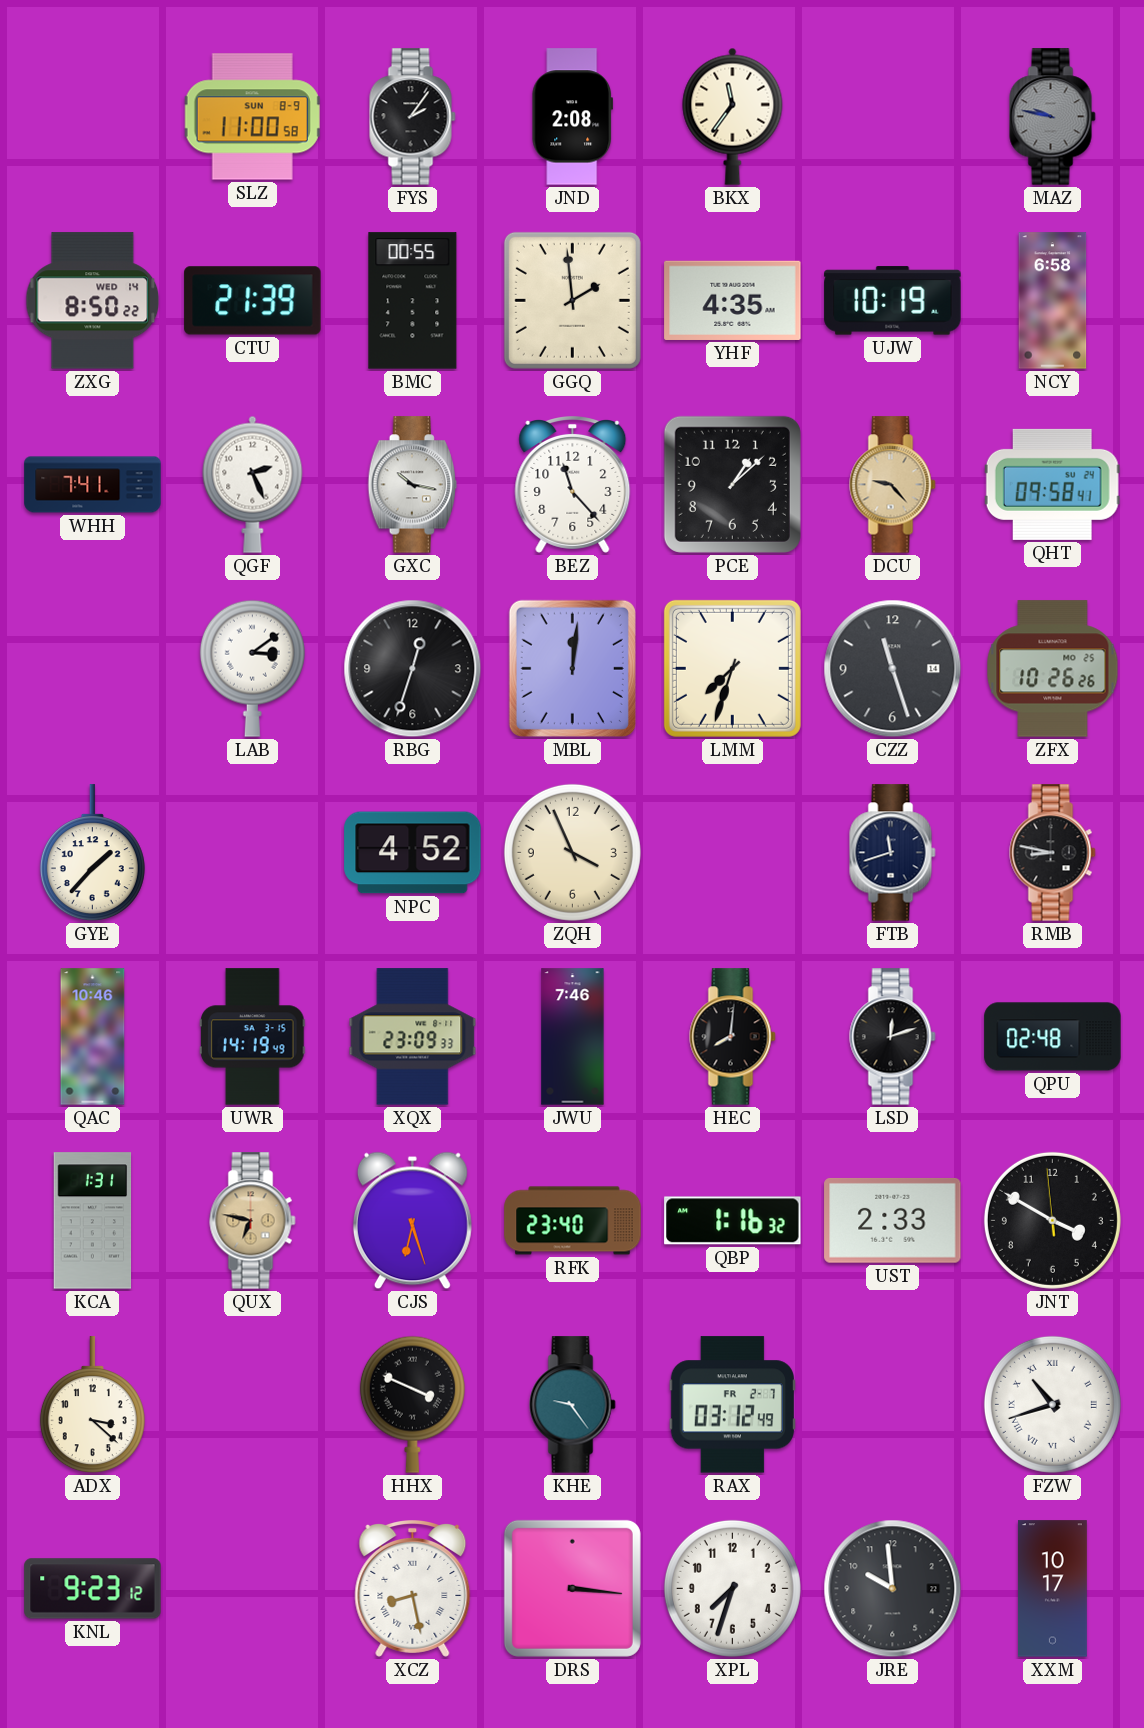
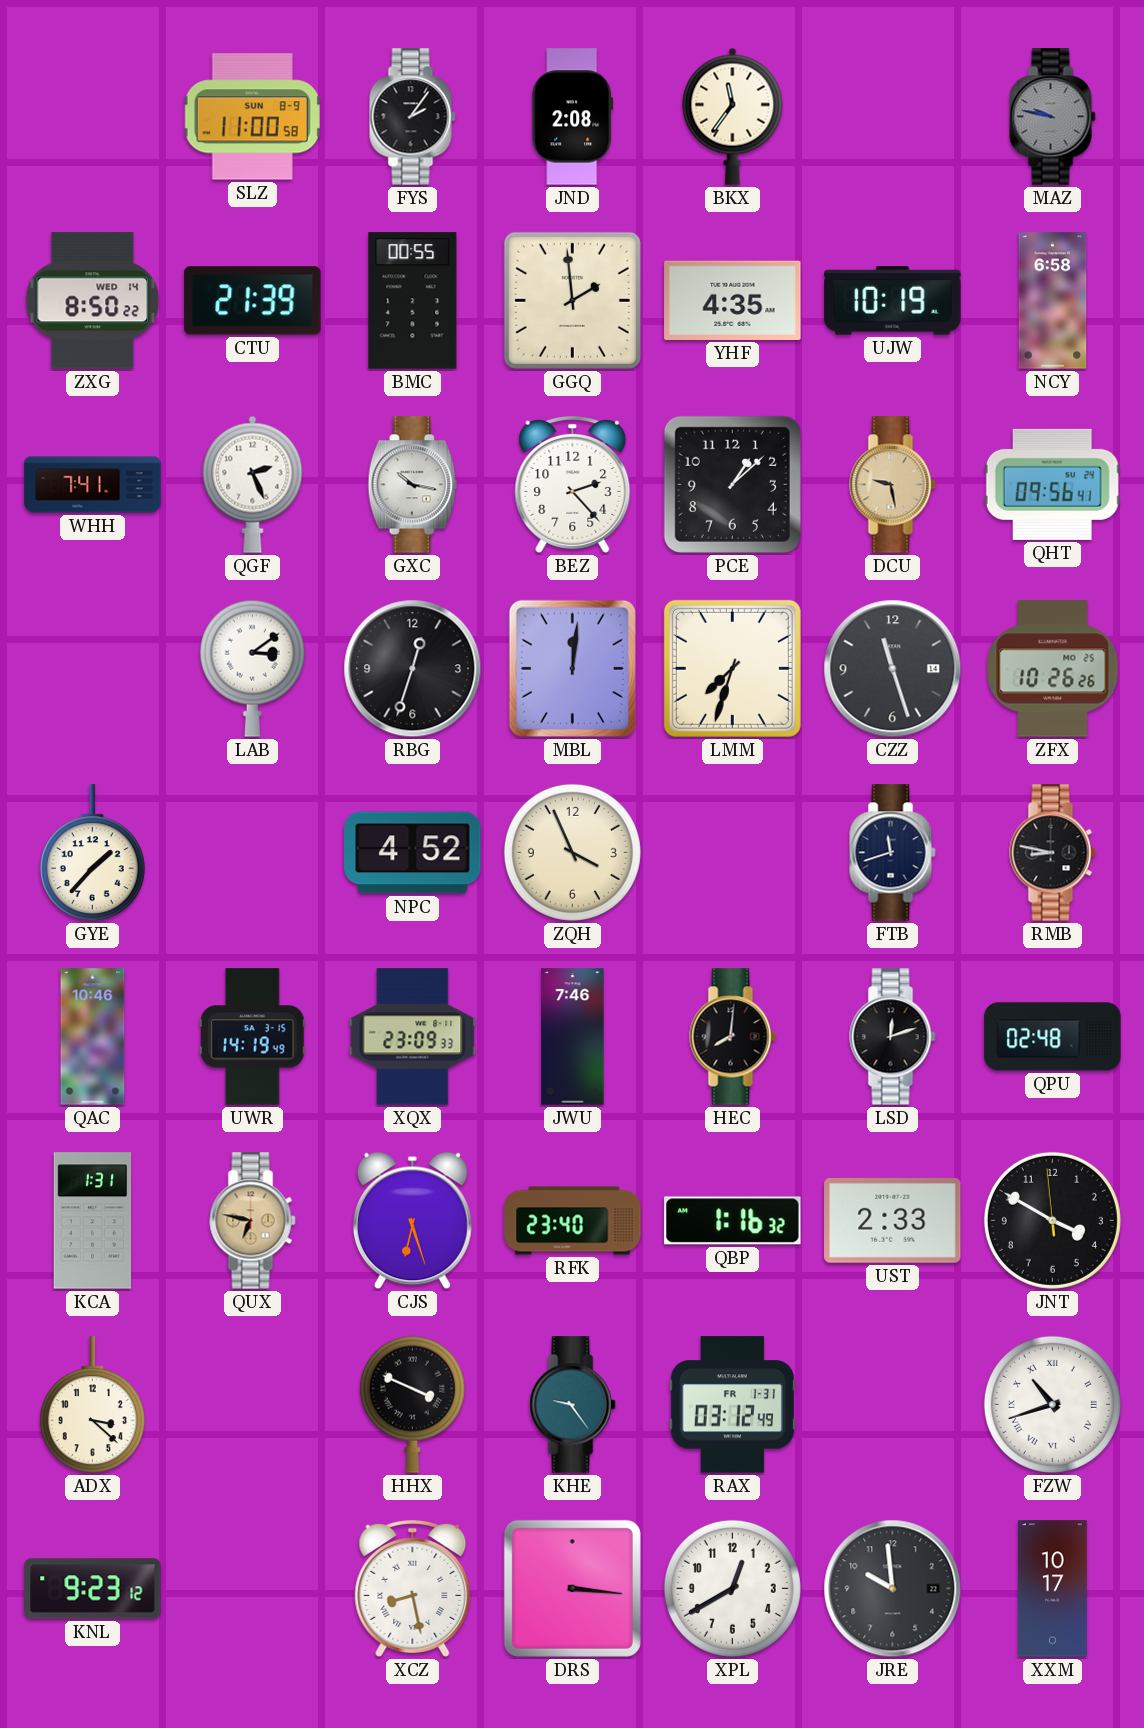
BEZ: 11:23 -> 2:23 (573, 485)
DCU: 9:23 -> 9:28 (893, 485)
QHT: 09:58 -> 09:56 (1052, 484)
RAX date: FR 2-7 -> FR 1-31 (732, 1405)
XPL: 7:33 -> 12:40 (732, 1588)
